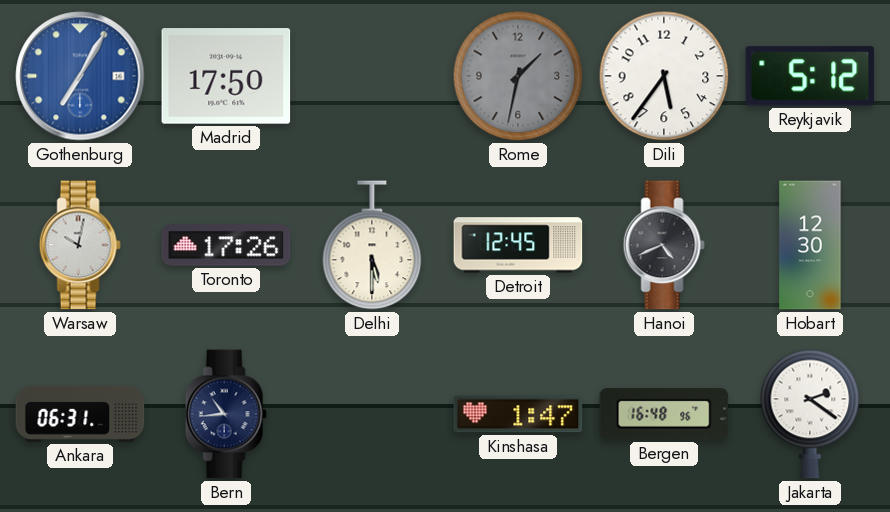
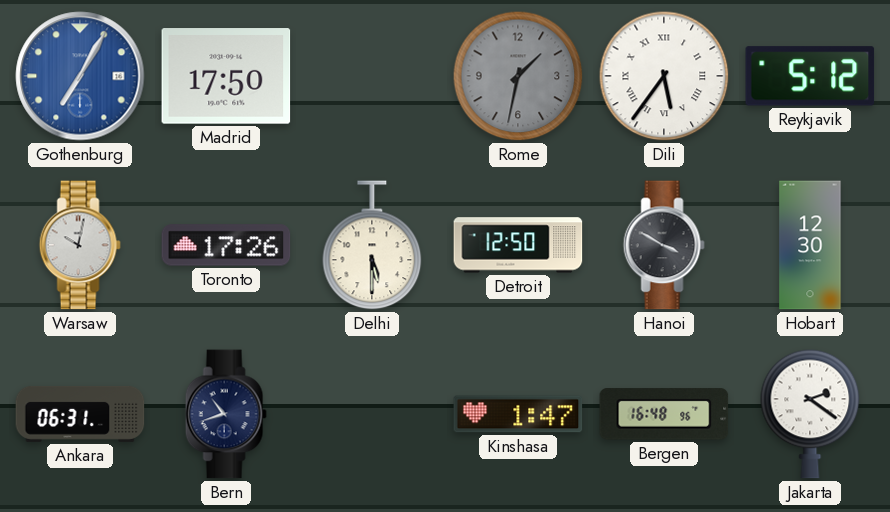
Dili numerals: Arabic -> Roman (664, 76)
Detroit: 12:45 -> 12:50 (518, 245)
Hanoi: 4:41 -> 3:50 (664, 245)
Bern: 10:44 -> 10:42 (226, 414)
